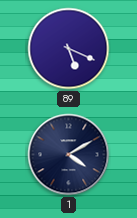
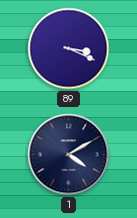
89: 5:19 -> 3:19 (69, 49)
